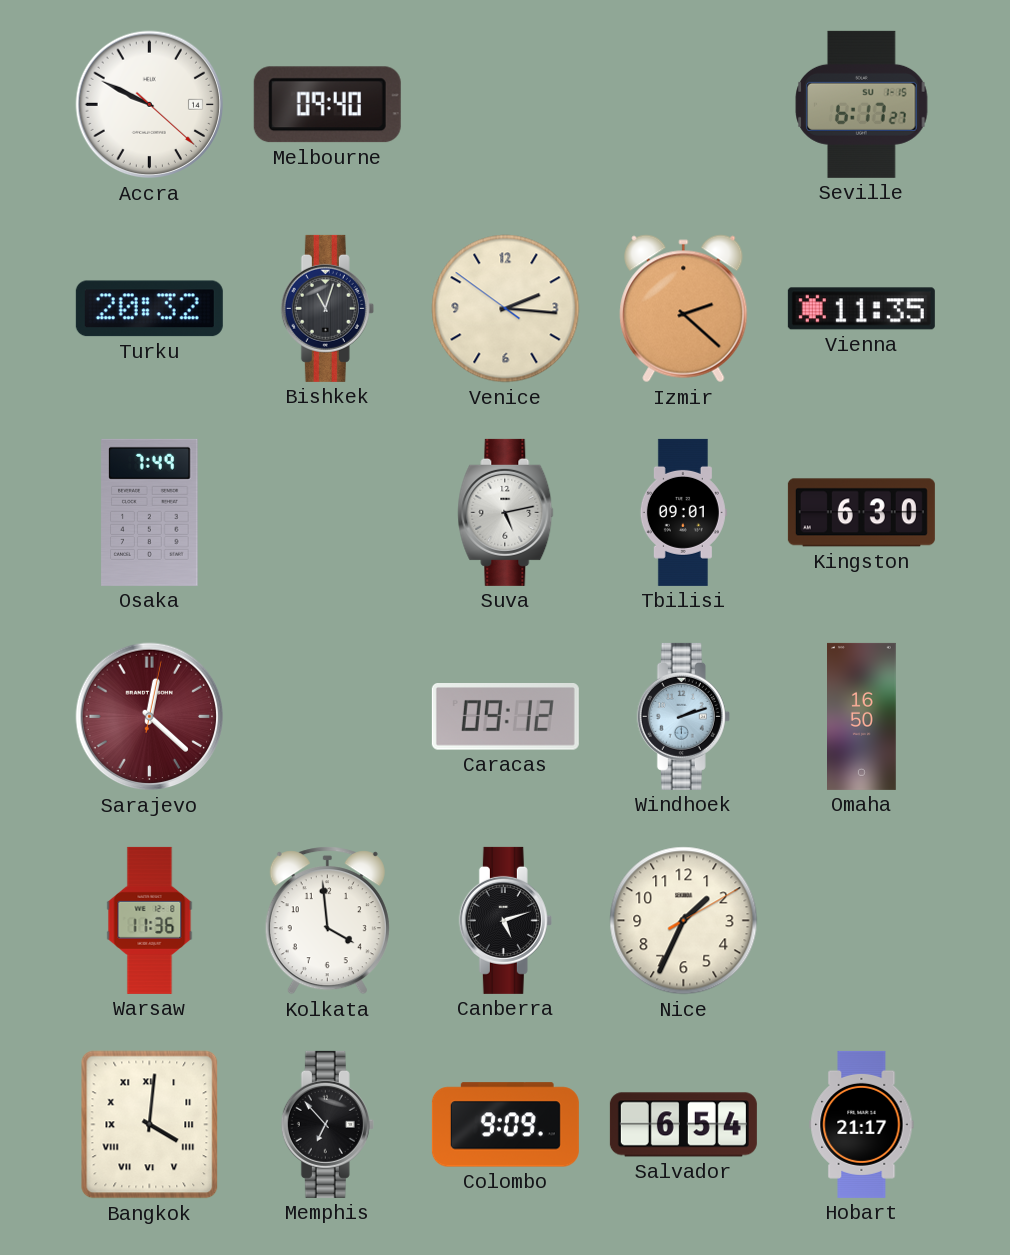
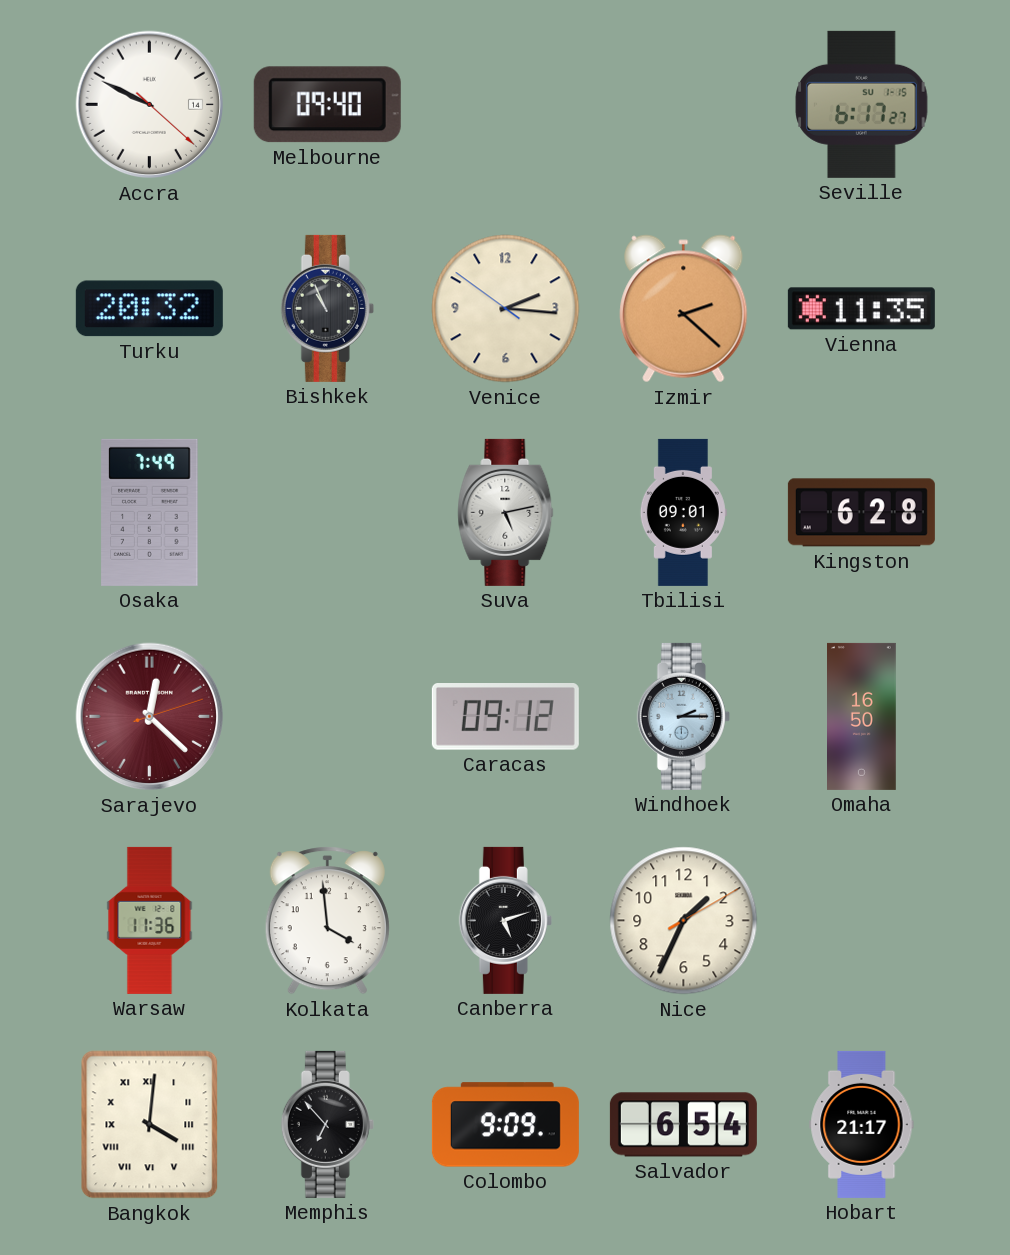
Bishkek: 11:03 -> 10:56 (327, 308)
Kingston: 6:30 -> 6:28 (861, 513)
Sarajevo: 12:22:02 -> 12:22:12 (150, 717)
Windhoek: 2:12 -> 2:15 (683, 716)
